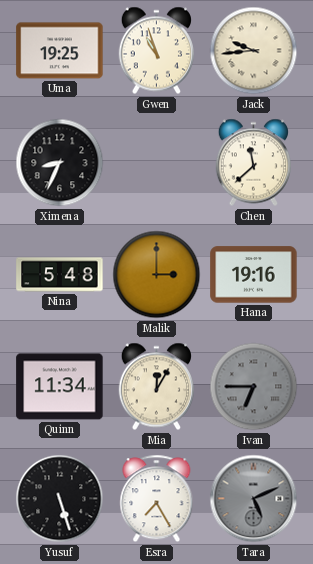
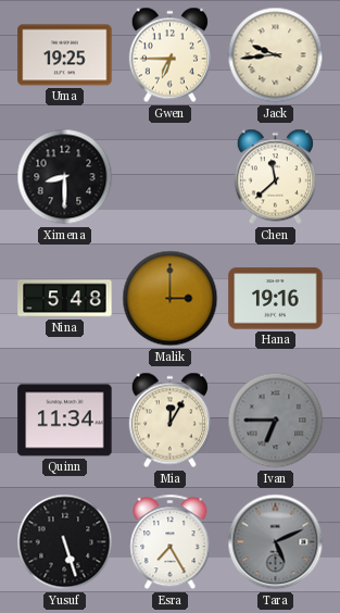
Gwen: 10:57 -> 6:45 (169, 55)
Ximena: 8:34 -> 8:30 (65, 177)
